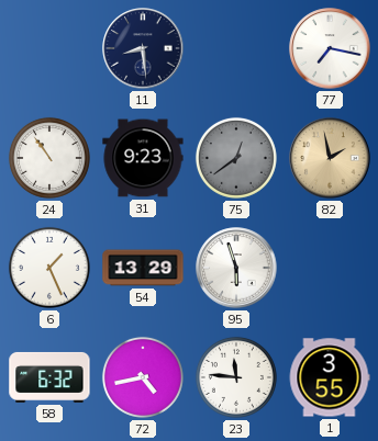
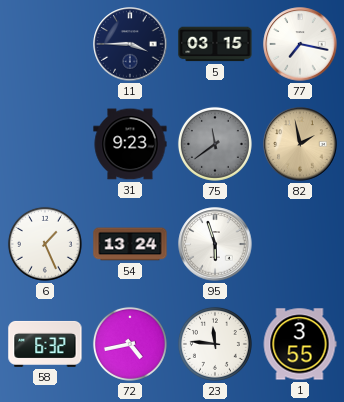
11: 8:29 -> 3:45 (130, 44)
5: none -> 03:15 (215, 44)
24: 10:54 -> none (49, 158)
75: 12:39 -> 11:39 (215, 144)
54: 13:29 -> 13:24 (130, 244)
